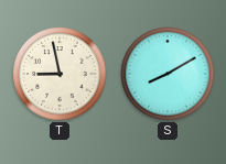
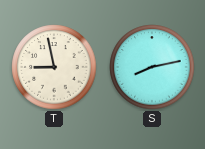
S: 8:10 -> 8:13 (152, 67)
